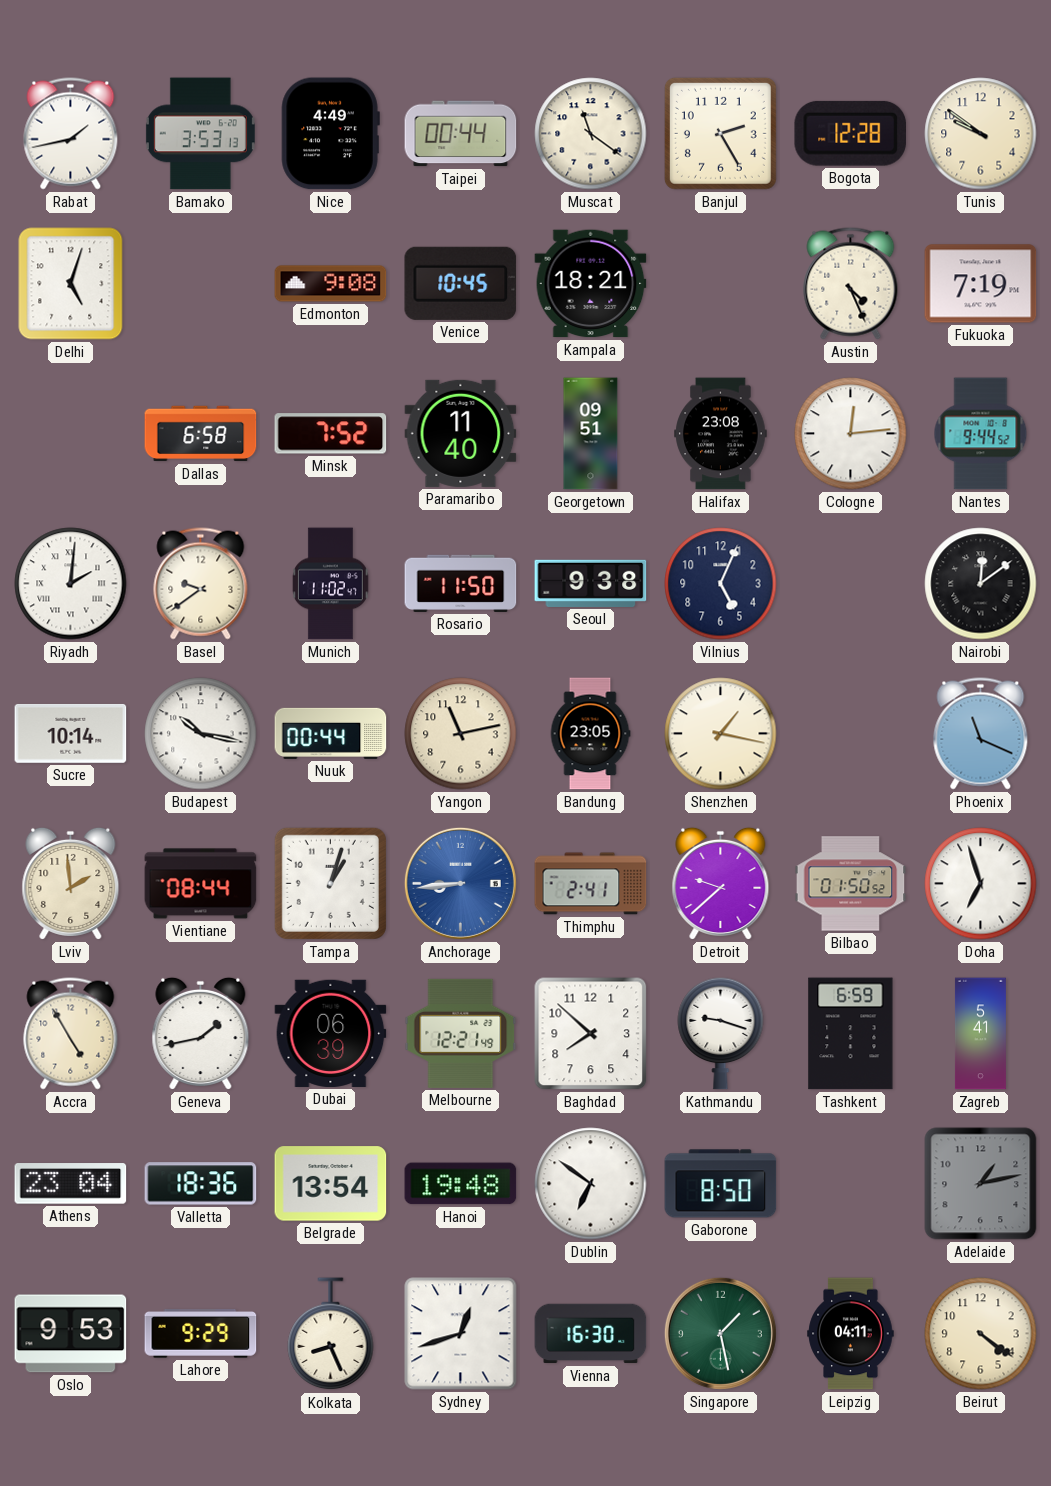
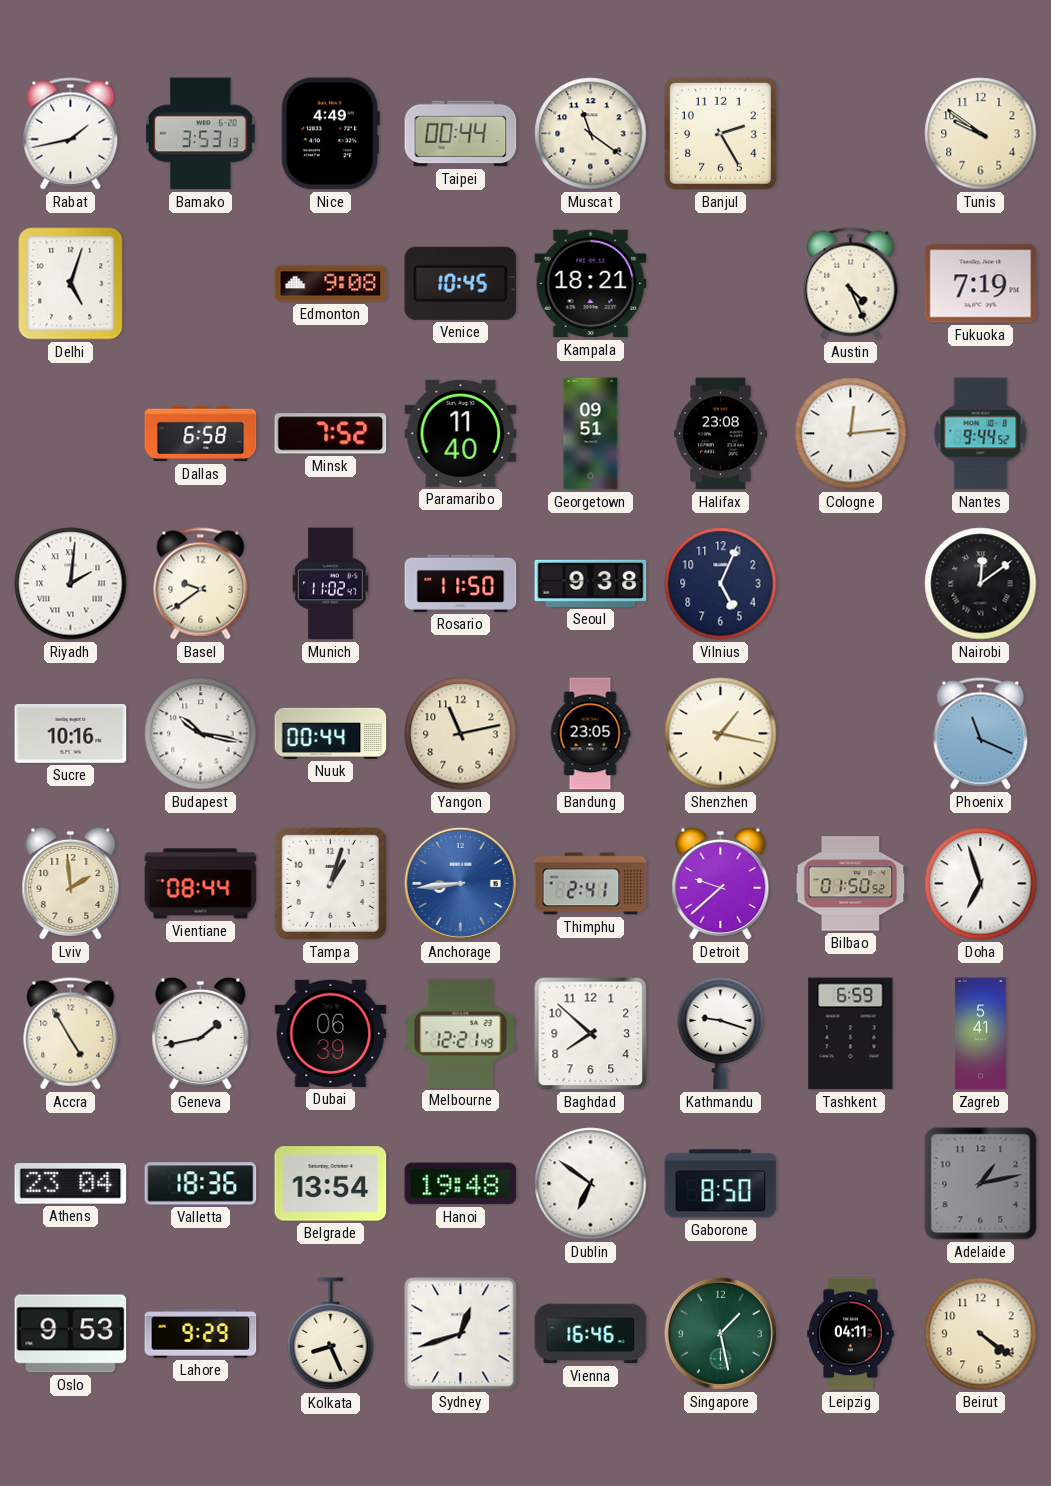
Bogota: 12:28 -> none (850, 133)
Sucre: 10:14 -> 10:16 (71, 733)
Vienna: 16:30 -> 16:46 (591, 1334)
